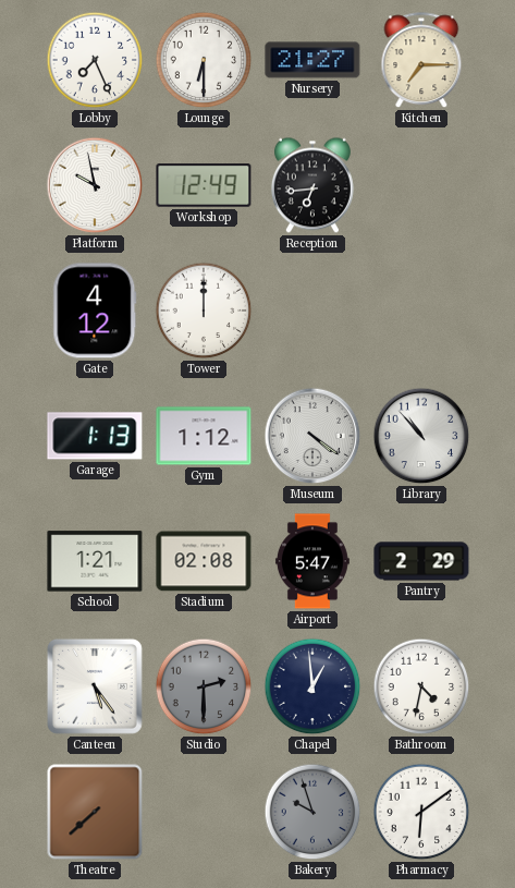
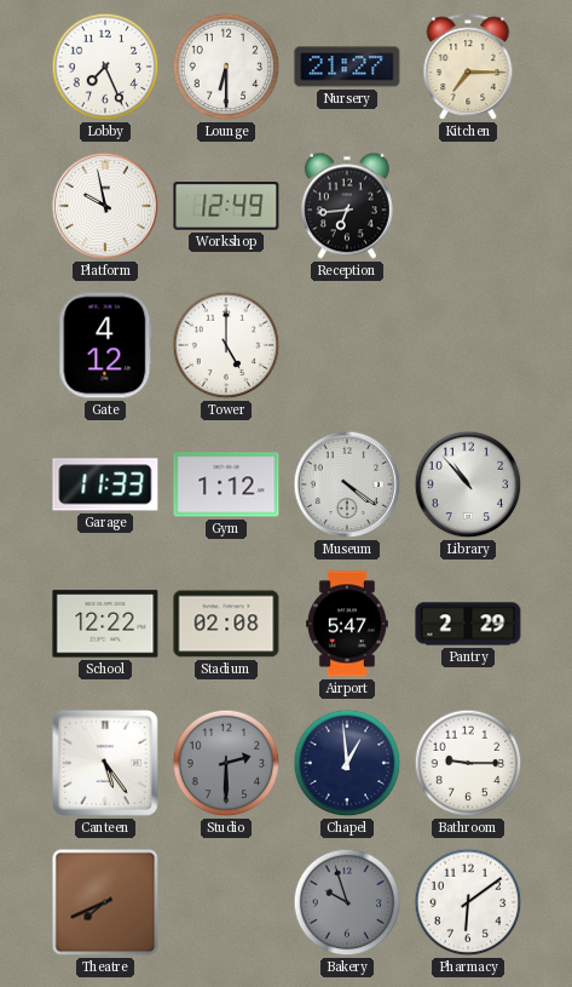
Tower: 12:00 -> 5:00 (226, 345)
Garage: 1:13 -> 11:33 (105, 484)
School: 1:21 -> 12:22 (105, 624)
Bathroom: 4:32 -> 9:15 (468, 763)
Theatre: 7:38 -> 7:41 (105, 902)
